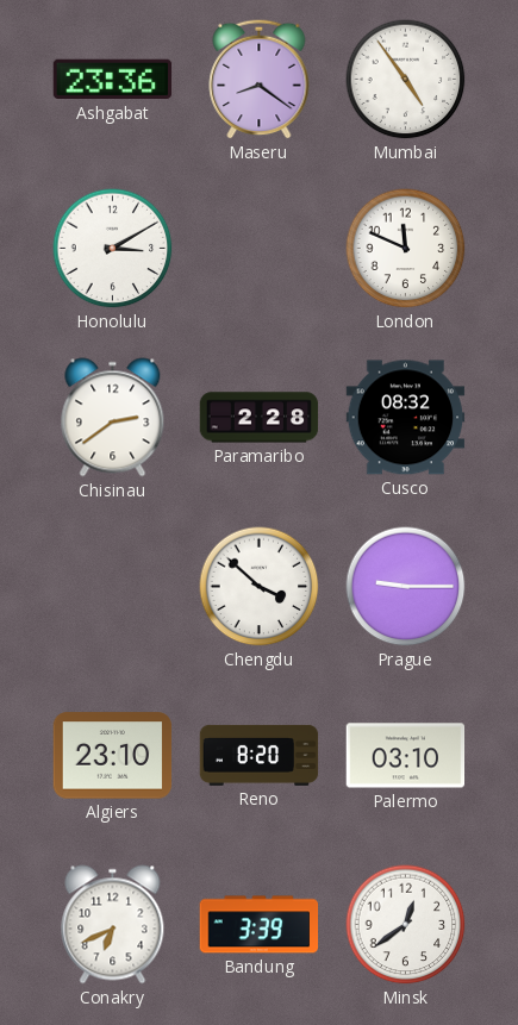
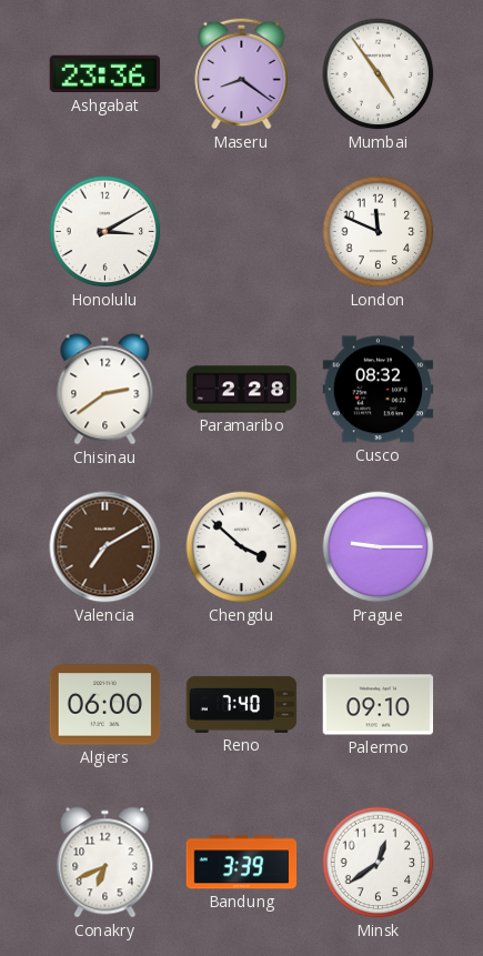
Valencia: none -> 7:10 (105, 547)
Algiers: 23:10 -> 06:00 (105, 705)
Reno: 8:20 -> 7:40 (242, 704)
Palermo: 03:10 -> 09:10 (379, 705)
